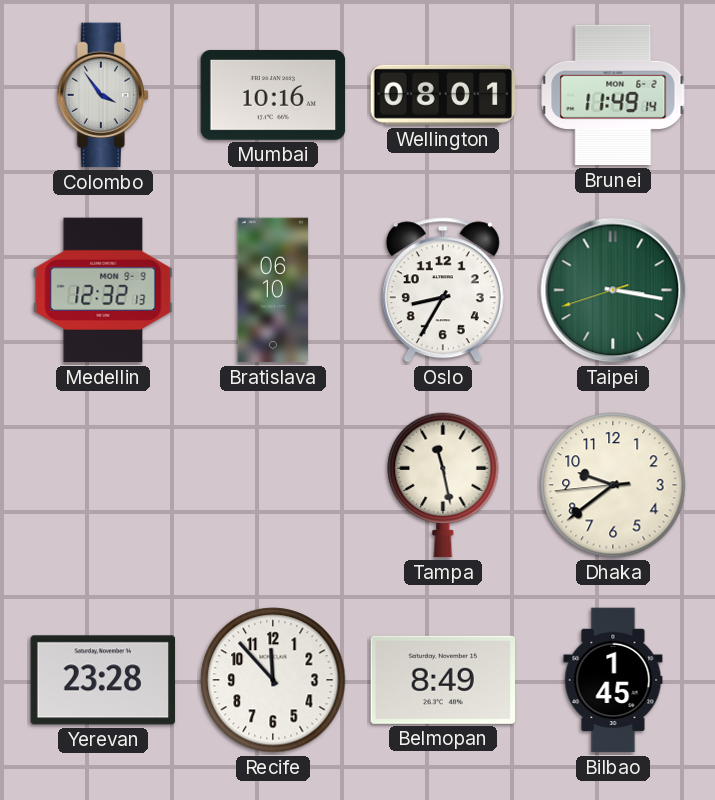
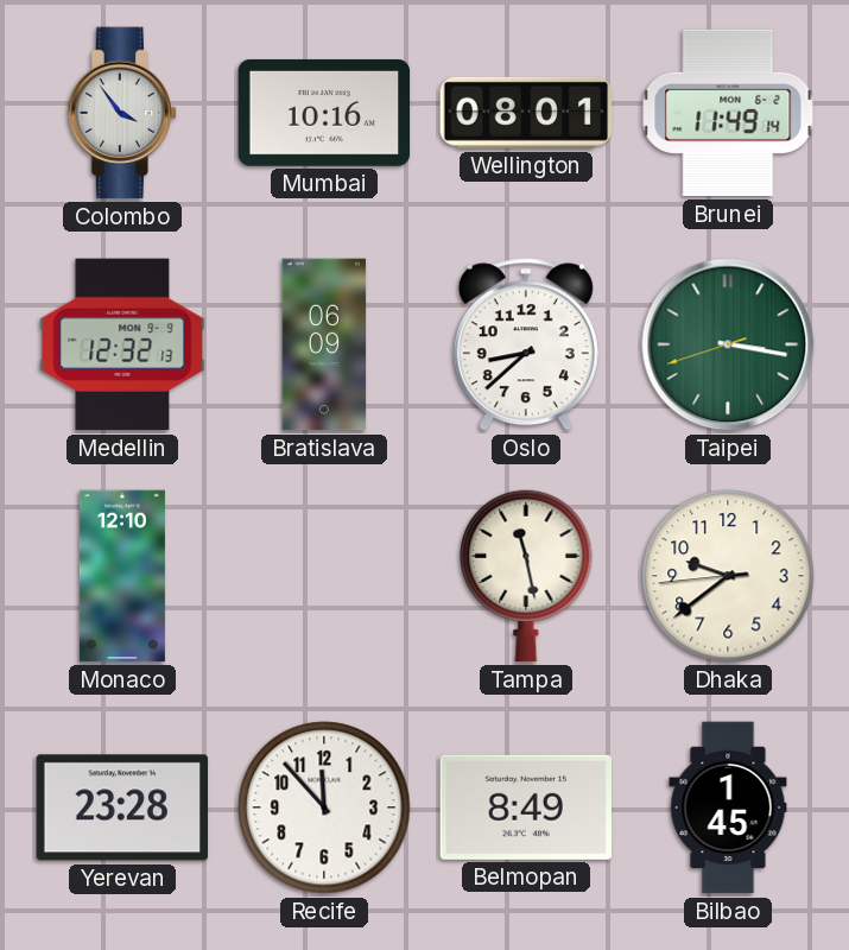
Bratislava: 06:10 -> 06:09 (324, 344)
Oslo: 8:35 -> 8:38 (526, 344)
Monaco: none -> 12:10 (122, 576)
